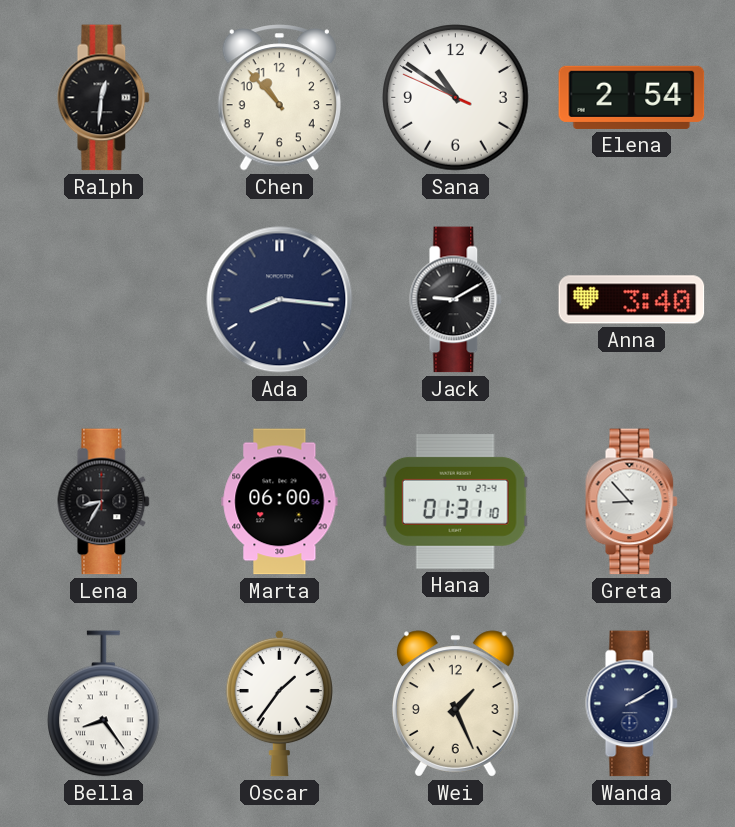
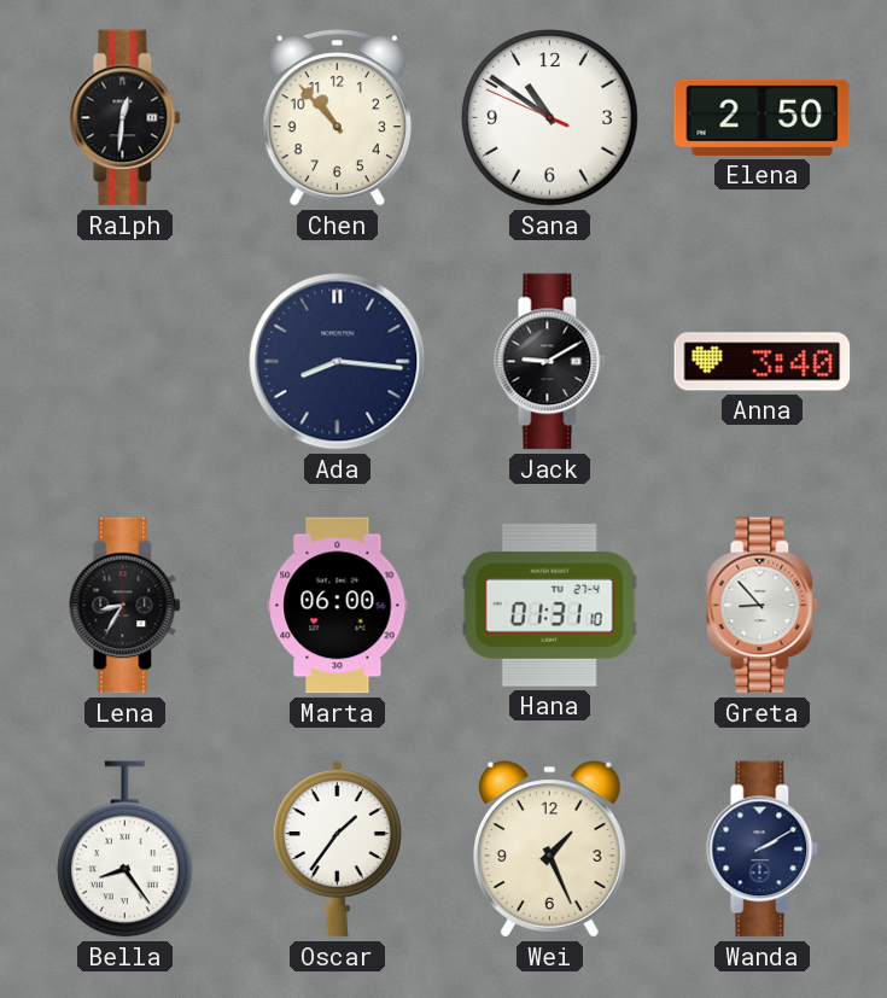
Elena: 2:54 -> 2:50 (763, 117)
